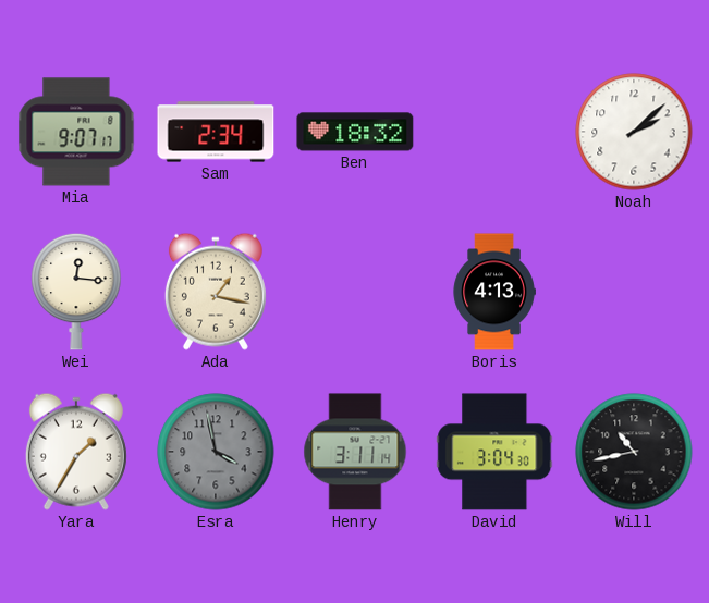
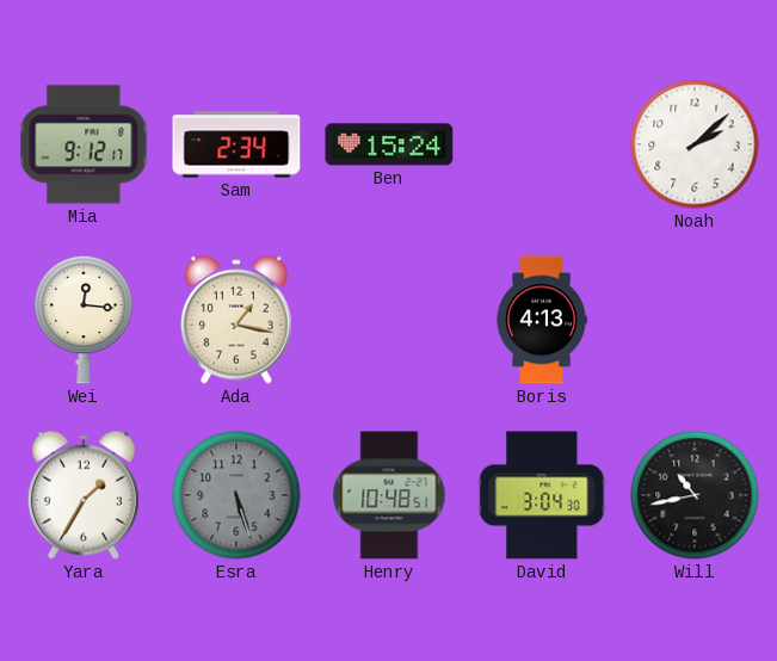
Mia: 9:07 -> 9:12 (84, 144)
Ben: 18:32 -> 15:24 (389, 144)
Esra: 3:58 -> 5:27 (236, 495)
Henry: 3:11 -> 10:48 (389, 495)
